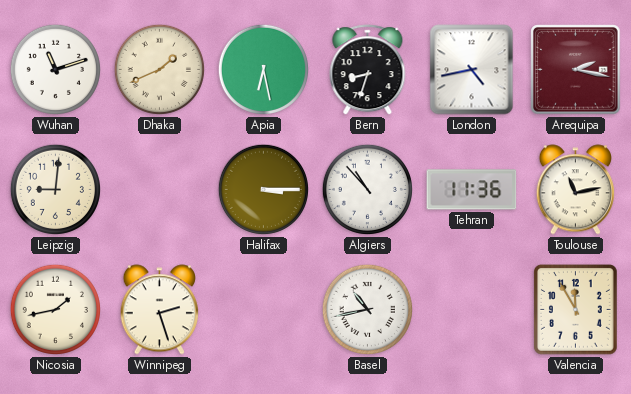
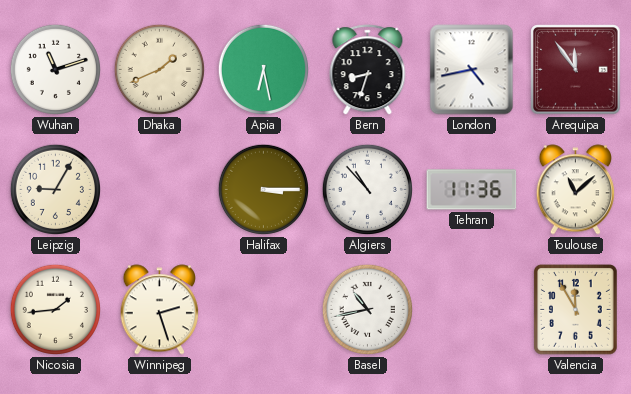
Arequipa: 2:17 -> 11:54 (576, 70)
Leipzig: 9:01 -> 9:05 (55, 189)
Toulouse: 11:13 -> 11:08 (575, 190)
Nicosia: 1:43 -> 1:44 (55, 309)
